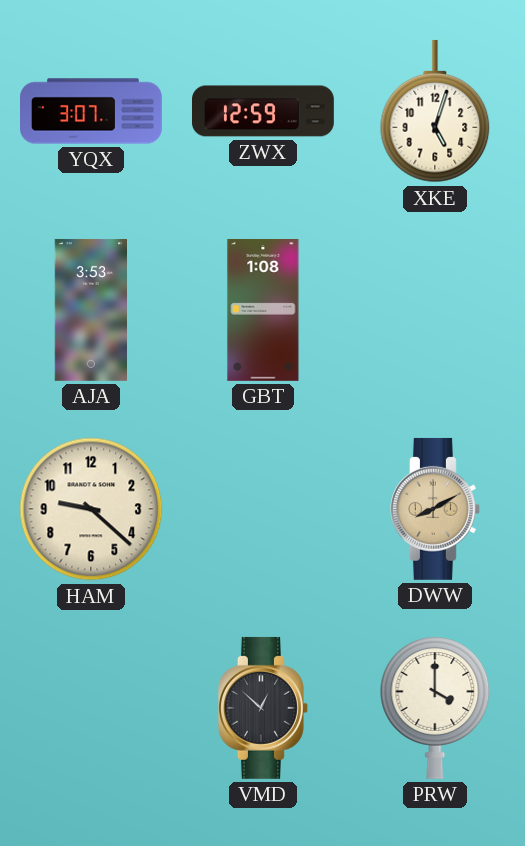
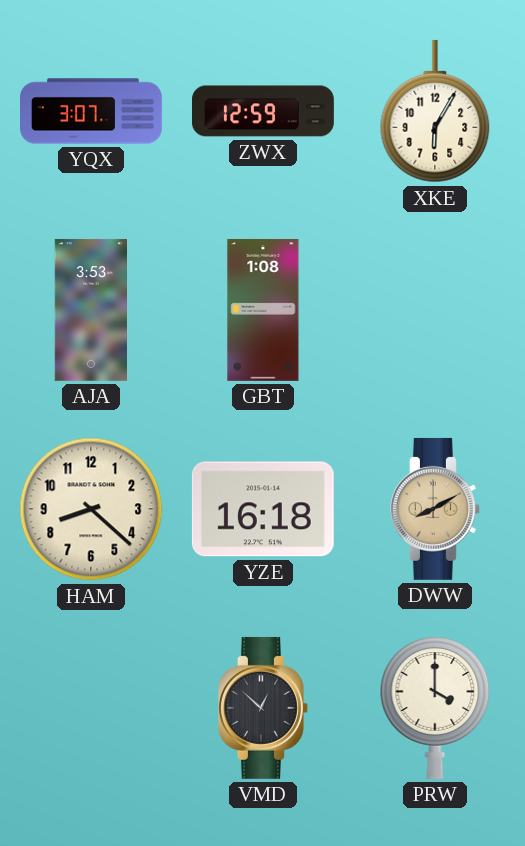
XKE: 5:03 -> 6:05 (435, 111)
HAM: 9:22 -> 8:22 (91, 509)
YZE: none -> 16:18 (263, 509)
